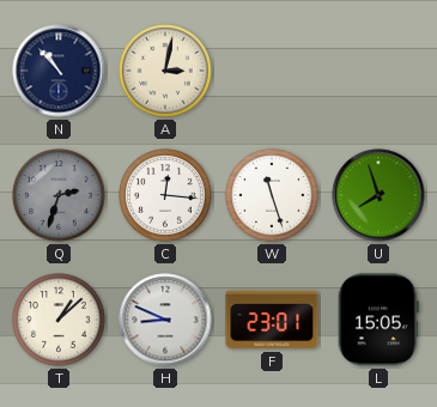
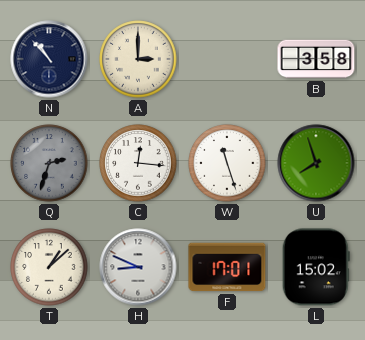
A: 3:02 -> 3:00 (138, 59)
B: none -> 3:58 (316, 59)
F: 23:01 -> 17:01 (227, 267)
L: 15:05 -> 15:02 (316, 267)
